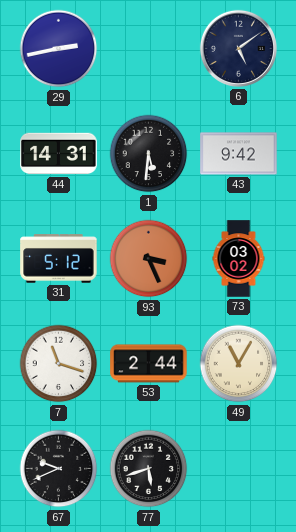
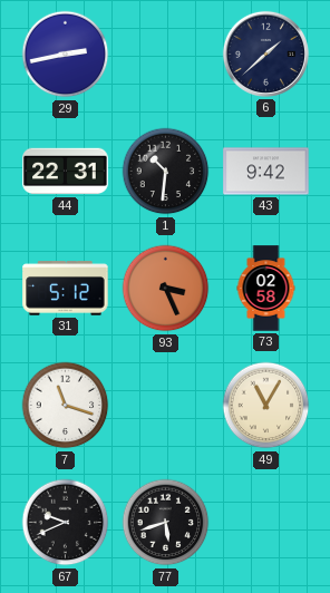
6: 5:09 -> 1:38 (265, 54)
44: 14:31 -> 22:31 (66, 172)
1: 5:31 -> 10:31 (166, 172)
73: 03:02 -> 02:58 (266, 289)
53: 2:44 -> none (149, 364)
